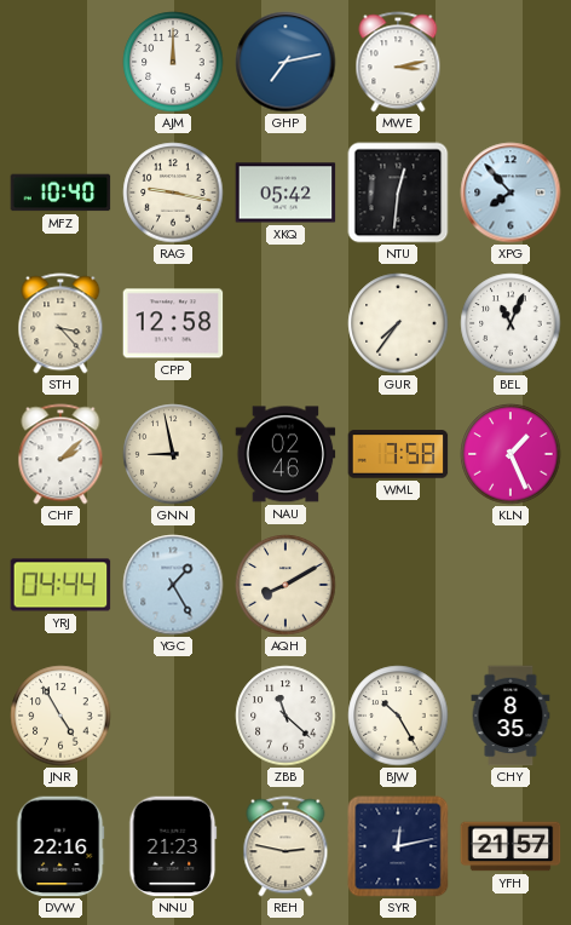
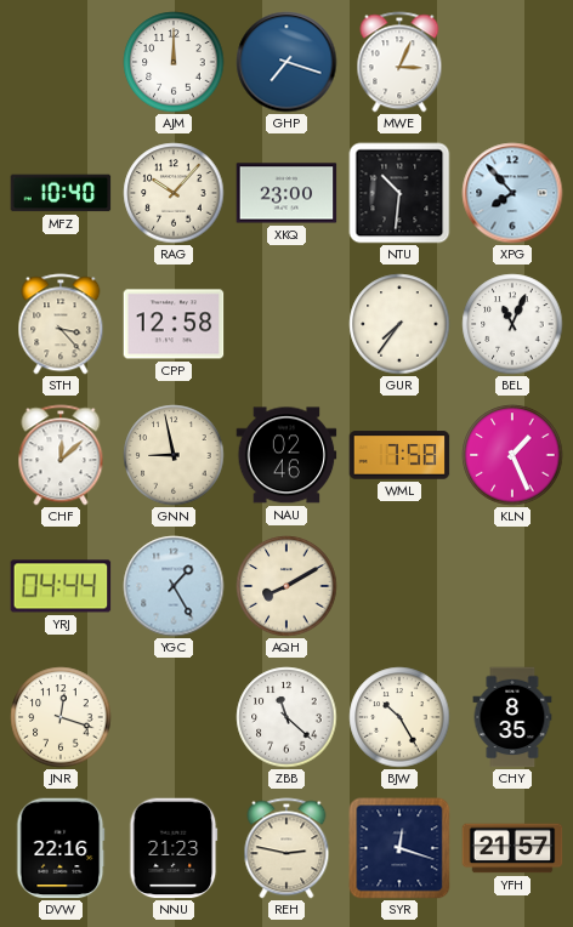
GHP: 7:13 -> 7:18 (286, 62)
MWE: 3:13 -> 3:04 (399, 62)
RAG: 9:17 -> 10:07 (174, 193)
XKQ: 05:42 -> 23:00 (286, 193)
NTU: 12:31 -> 10:31 (399, 193)
CHF: 2:08 -> 12:08 (61, 455)
JNR: 4:55 -> 12:18 (61, 717)
SYR: 12:13 -> 12:18 (399, 848)
